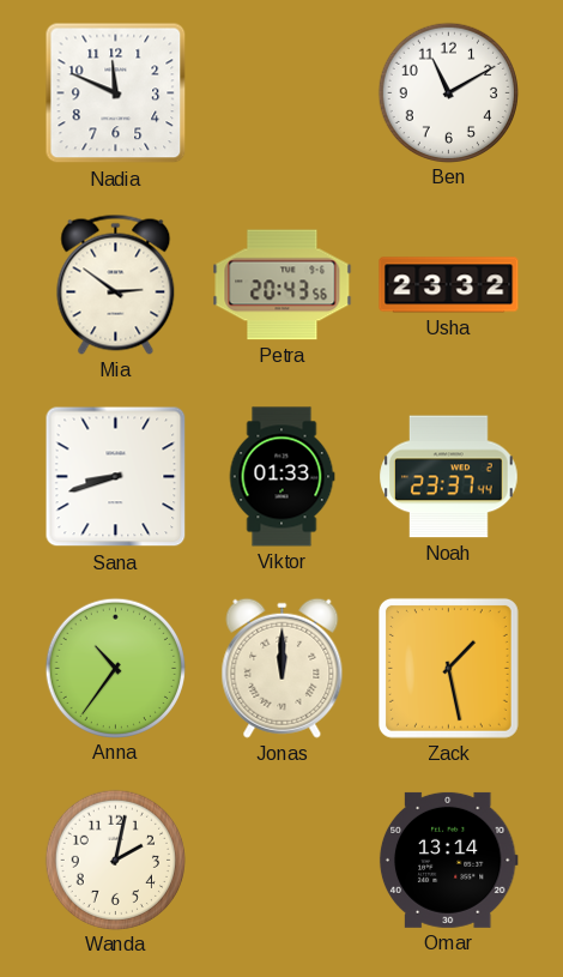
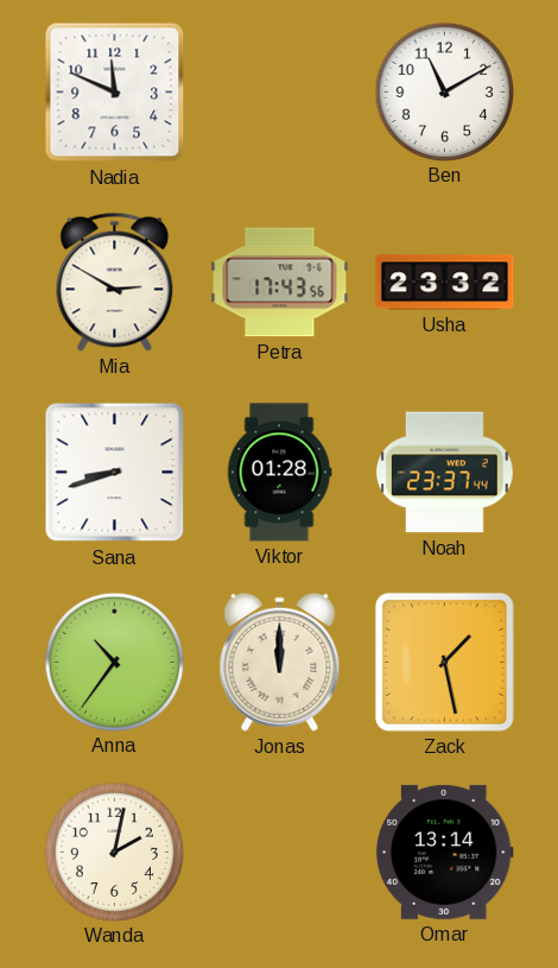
Mia: 2:51 -> 2:50 (115, 281)
Petra: 20:43 -> 17:43 (280, 283)
Viktor: 01:33 -> 01:28 (279, 473)
